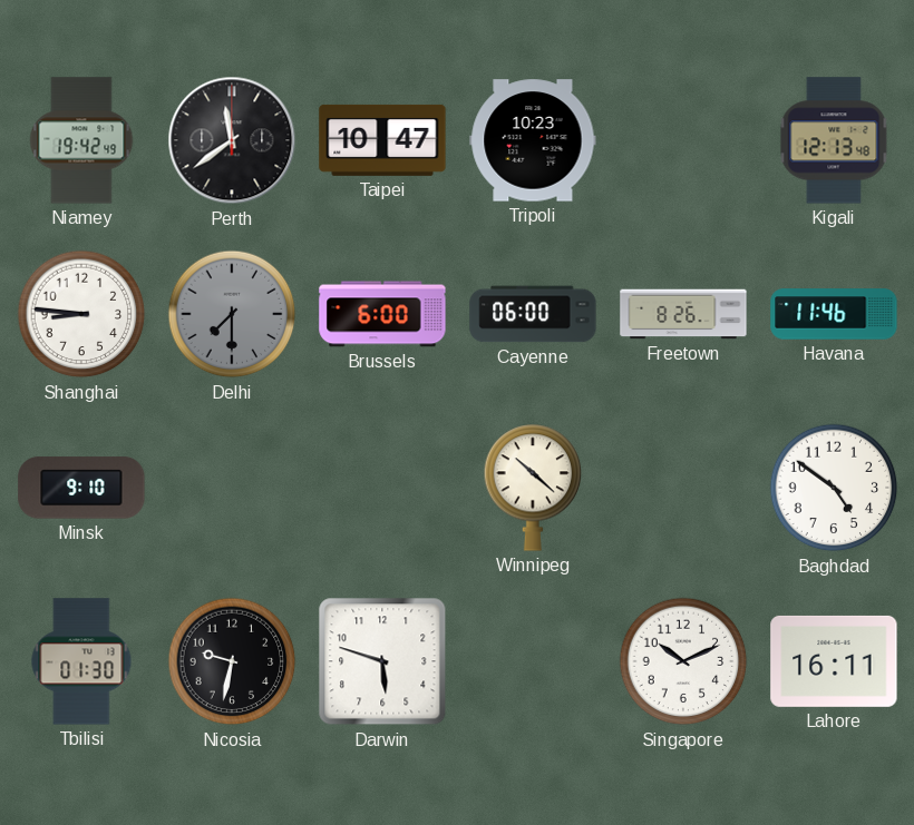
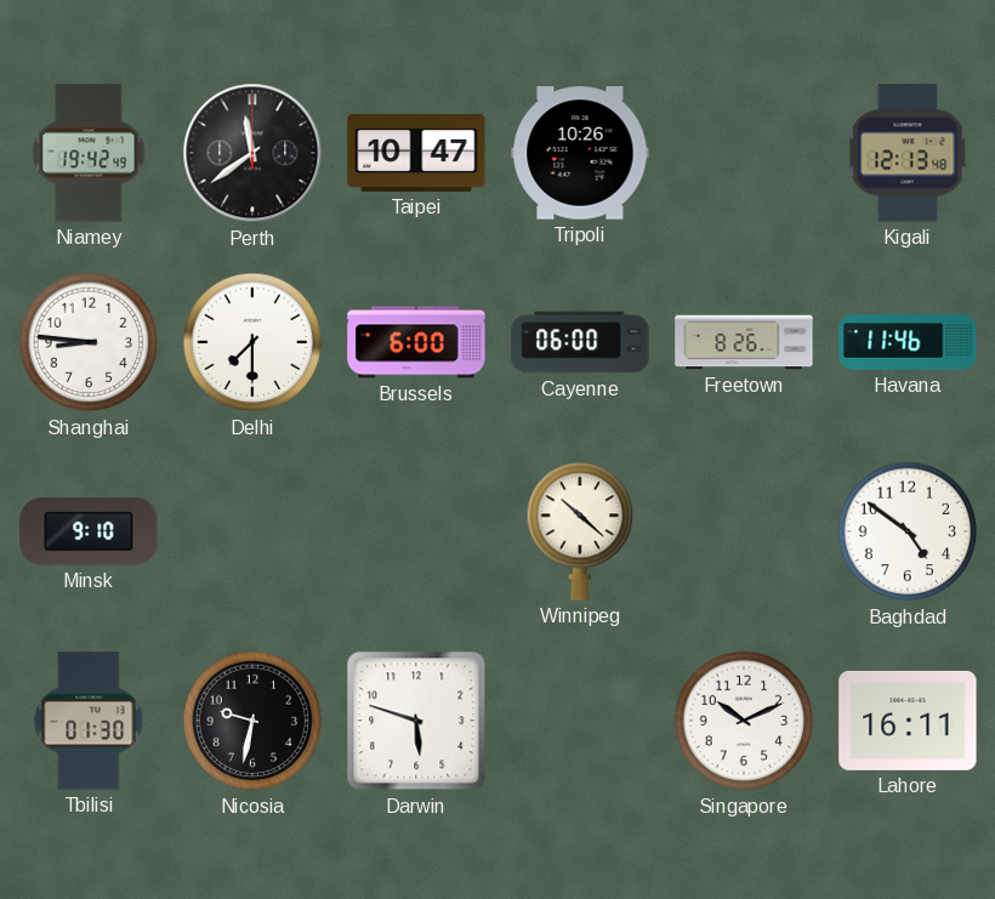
Tripoli: 10:23 -> 10:26 (580, 153)
Delhi dial: grey -> white (252, 342)
